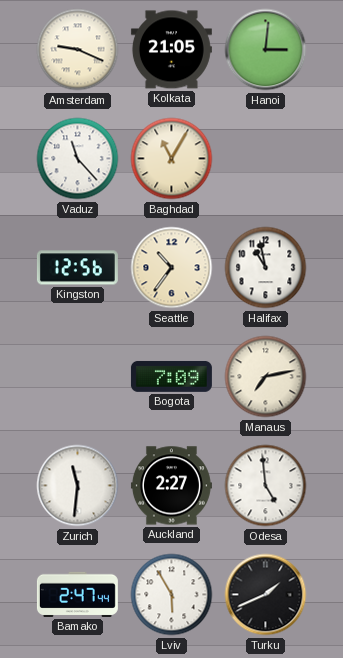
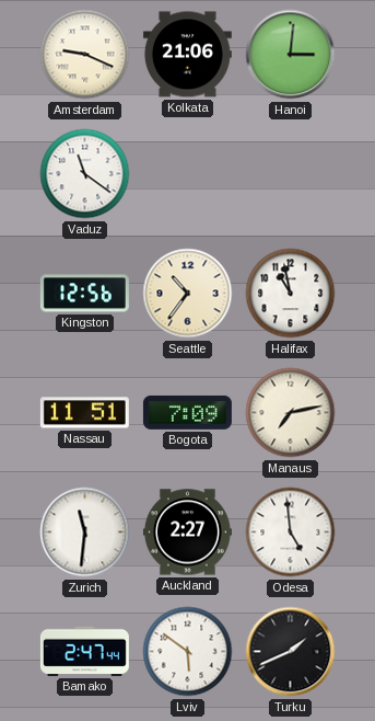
Kolkata: 21:05 -> 21:06 (187, 55)
Vaduz: 11:23 -> 11:21 (85, 174)
Baghdad: 11:05 -> none (172, 159)
Nassau: none -> 11:51 (84, 413)
Lviv: 5:55 -> 5:51 (188, 652)
